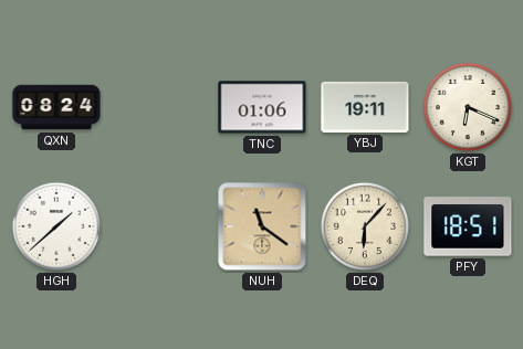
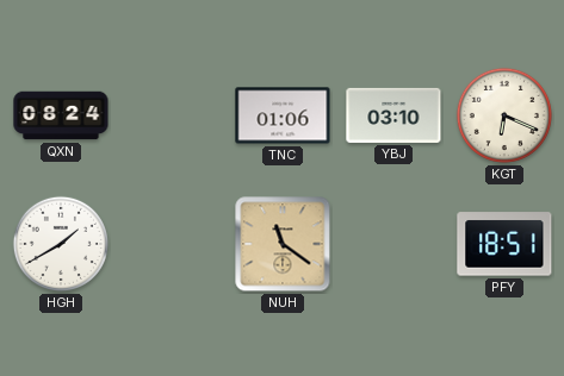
YBJ: 19:11 -> 03:10 (393, 115)
HGH: 1:38 -> 1:40 (61, 244)
DEQ: 6:07 -> none (365, 226)
